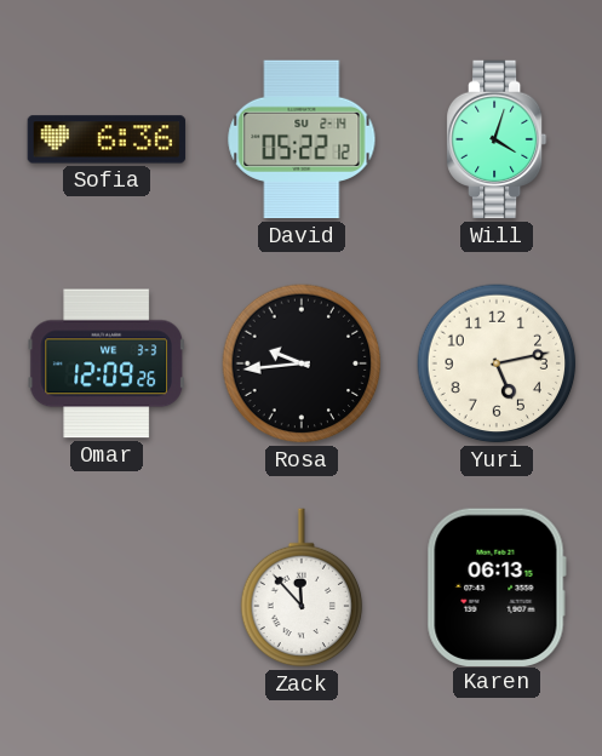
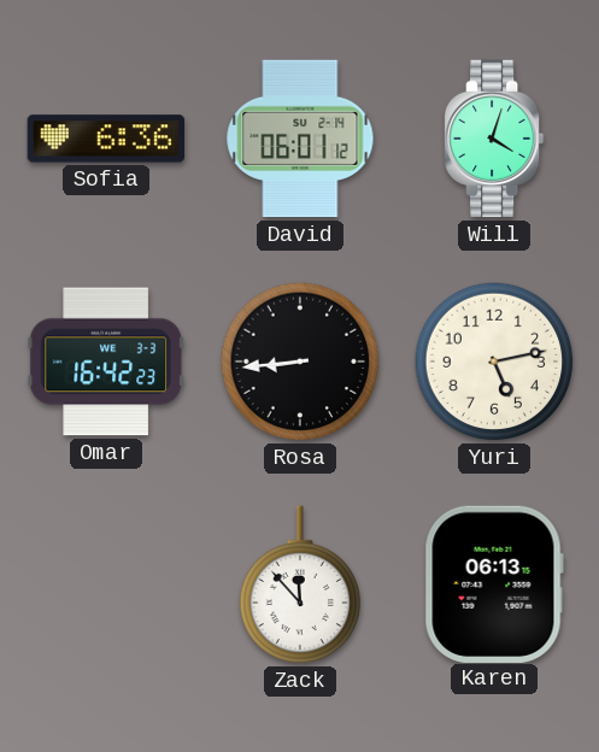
David: 05:22 -> 06:01 (300, 139)
Omar: 12:09 -> 16:42 (105, 362)
Rosa: 9:44 -> 8:44 (300, 362)
